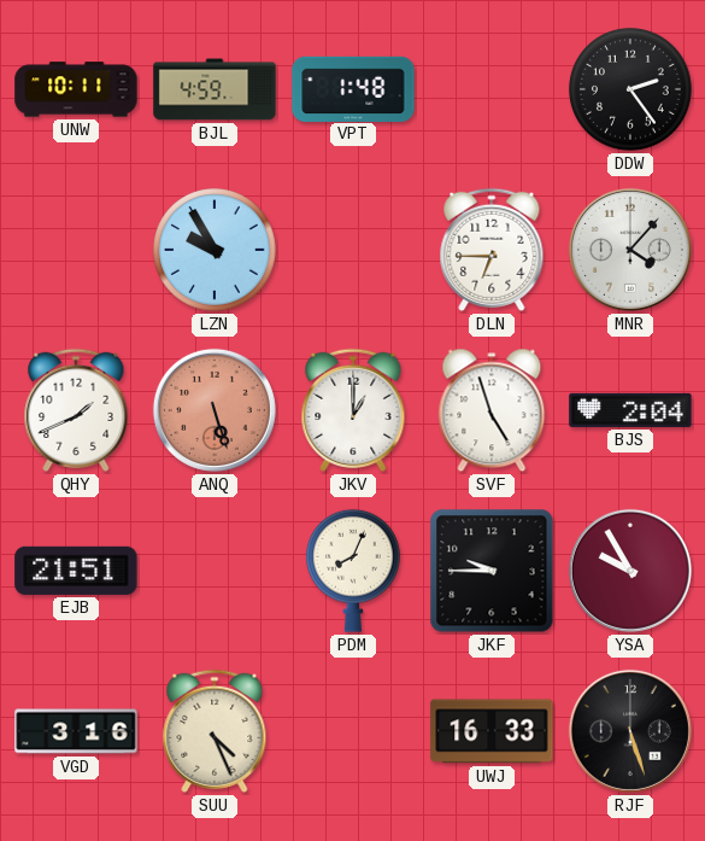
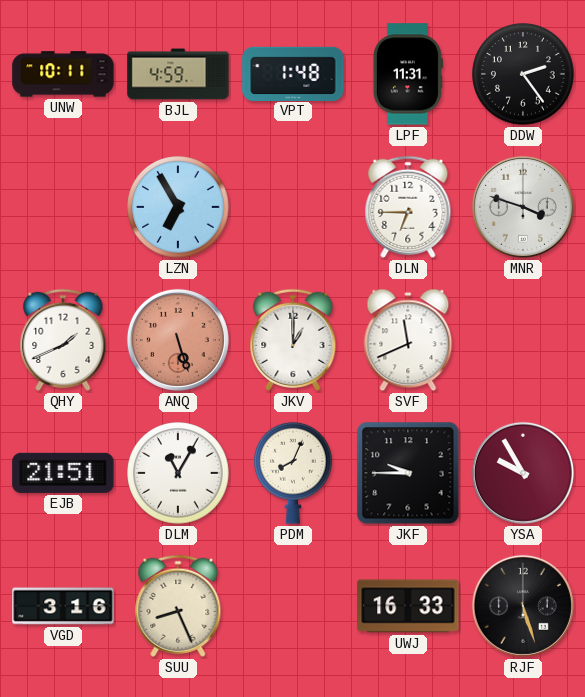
LPF: none -> 11:31 (408, 74)
LZN: 9:55 -> 6:55 (178, 207)
MNR: 4:07 -> 3:48 (523, 207)
SVF: 4:57 -> 11:41 (408, 340)
BJS: 2:04 -> none (630, 410)
DLM: none -> 11:05 (178, 473)
SUU: 4:26 -> 8:26 (178, 606)
